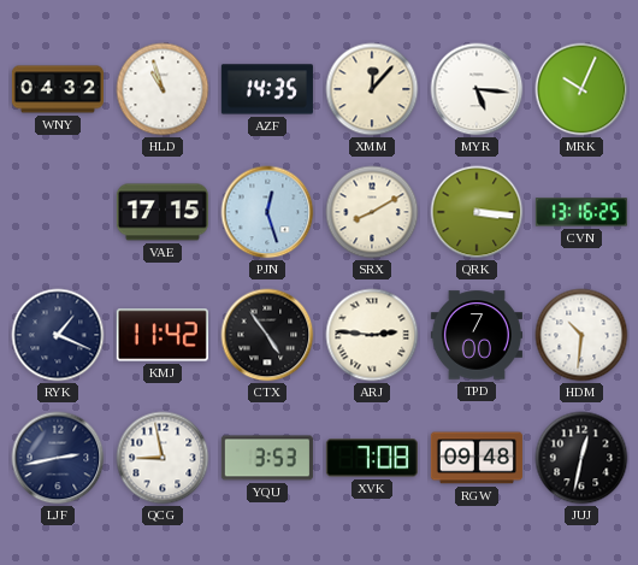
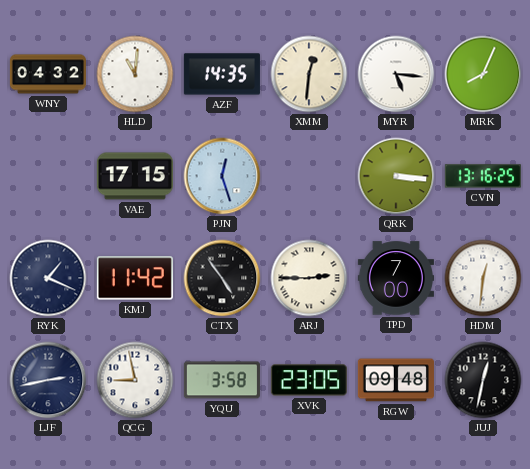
HLD: 10:57 -> 11:01 (135, 74)
XMM: 12:07 -> 12:31 (309, 74)
MRK: 10:04 -> 8:04 (483, 74)
SRX: 8:10 -> none (372, 212)
ARJ: 2:46 -> 2:45 (309, 278)
HDM: 10:31 -> 12:31 (483, 278)
YQU: 3:53 -> 3:58 (222, 380)
XVK: 7:08 -> 23:05 (309, 380)
